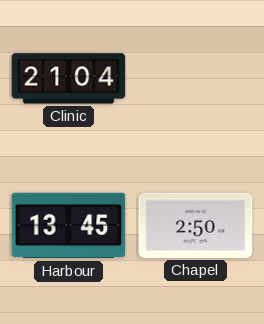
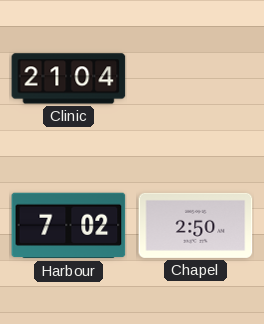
Harbour: 13:45 -> 7:02 (69, 226)
